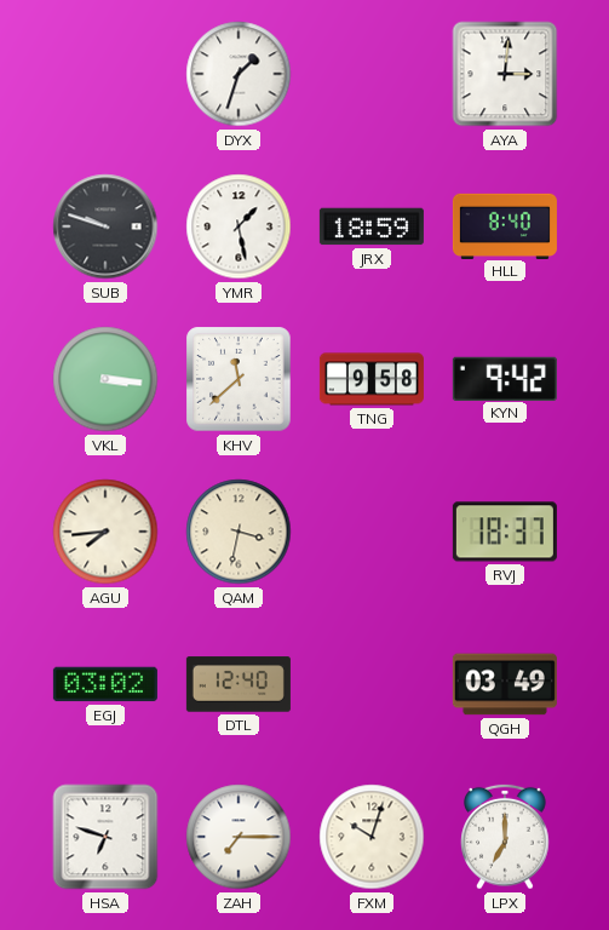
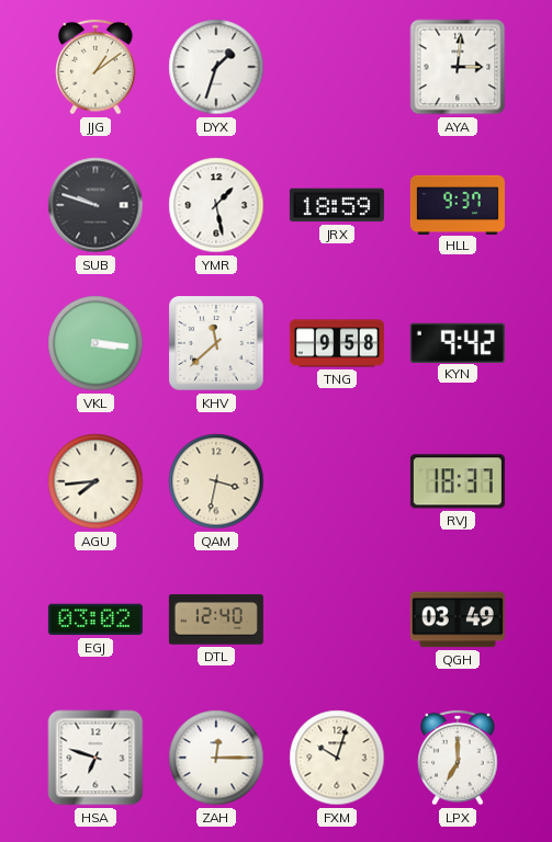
JJG: none -> 1:09 (95, 67)
HLL: 8:40 -> 9:37 (458, 204)
ZAH: 7:15 -> 12:15 (216, 758)
